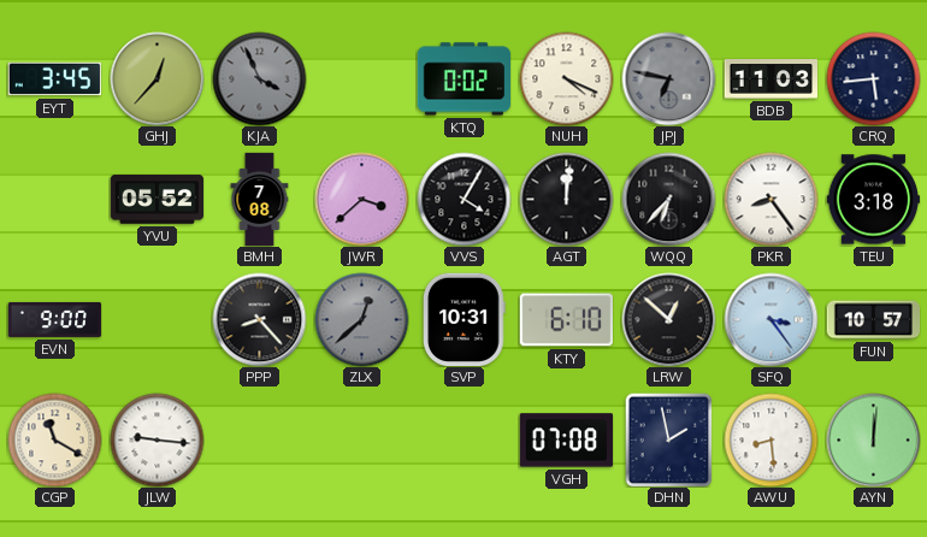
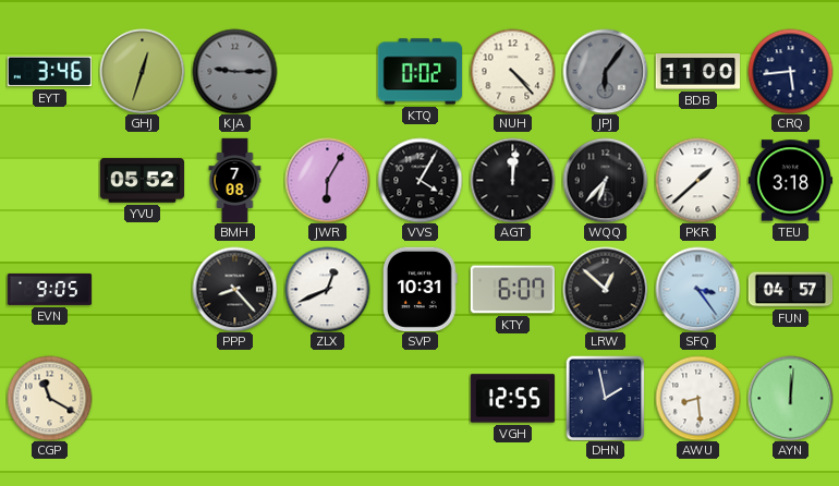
EYT: 3:45 -> 3:46 (49, 72)
GHJ: 12:37 -> 12:33 (142, 71)
KJA: 3:56 -> 9:15 (234, 71)
NUH: 4:19 -> 4:23 (512, 71)
JPJ: 6:47 -> 6:06 (605, 71)
BDB: 11:03 -> 11:00 (697, 72)
JWR: 3:38 -> 6:05 (327, 180)
PKR: 8:24 -> 1:38 (697, 180)
EVN: 9:00 -> 9:05 (49, 289)
ZLX: 12:38 -> 12:41 (327, 289)
ZLX dial: grey -> white (327, 289)
KTY: 6:10 -> 6:07 (512, 290)
FUN: 10:57 -> 04:57 (790, 290)
JLW: 9:16 -> none (157, 439)
VGH: 07:08 -> 12:55 (512, 399)
